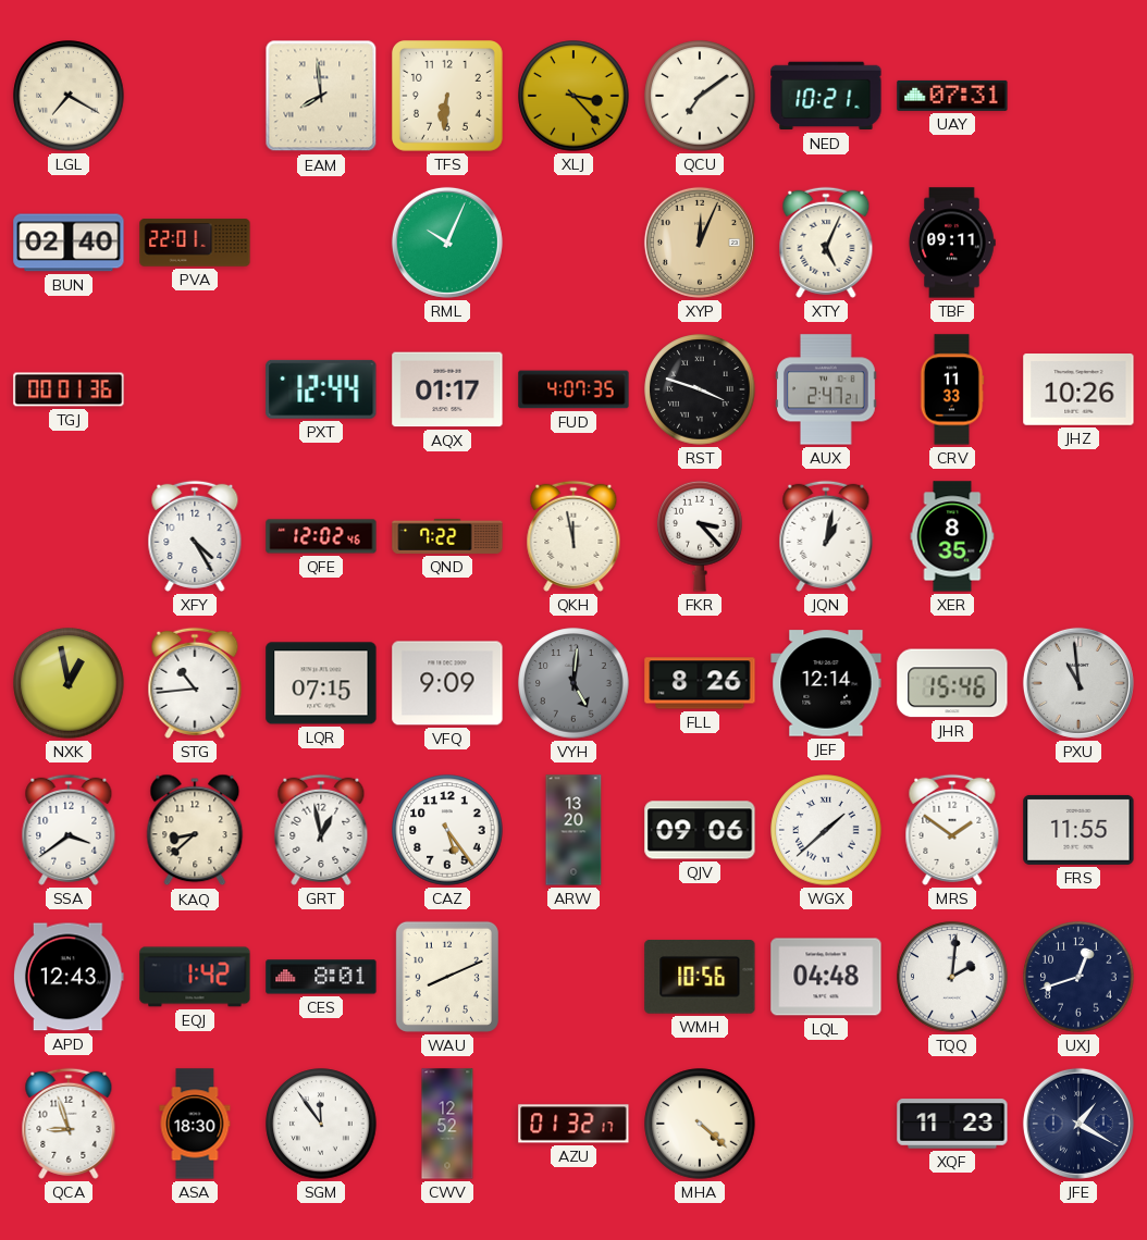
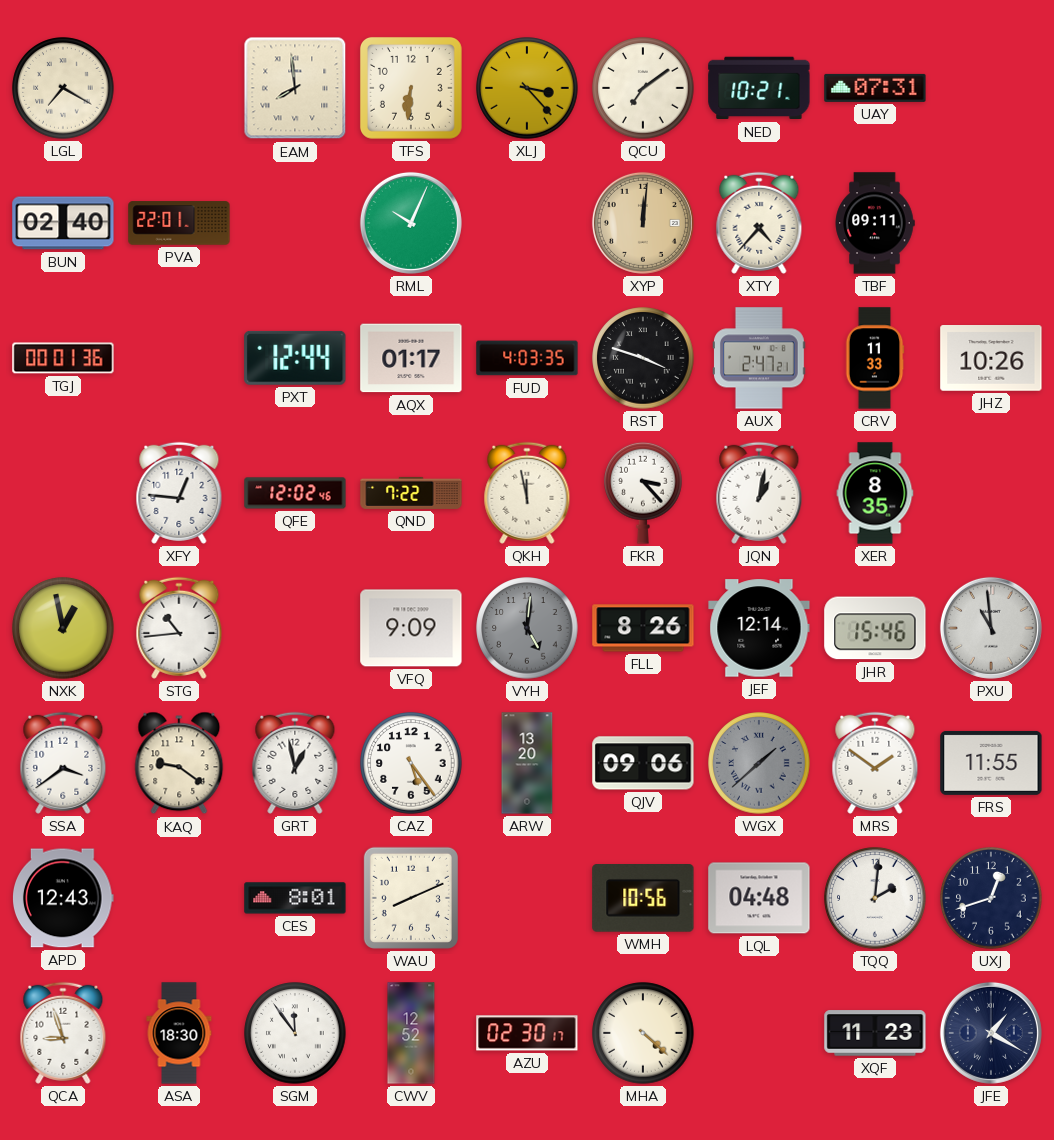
XYP: 12:04 -> 12:01 (643, 223)
XTY: 5:04 -> 4:37 (759, 223)
FUD: 4:07 -> 4:03 (527, 358)
XFY: 4:25 -> 12:46 (179, 493)
LQR: 07:15 -> none (321, 683)
KAQ: 8:38 -> 9:21 (179, 763)
WGX dial: white -> grey (759, 763)
EQJ: 1:42 -> none (195, 977)
AZU: 01:32 -> 02:30 (527, 1033)
